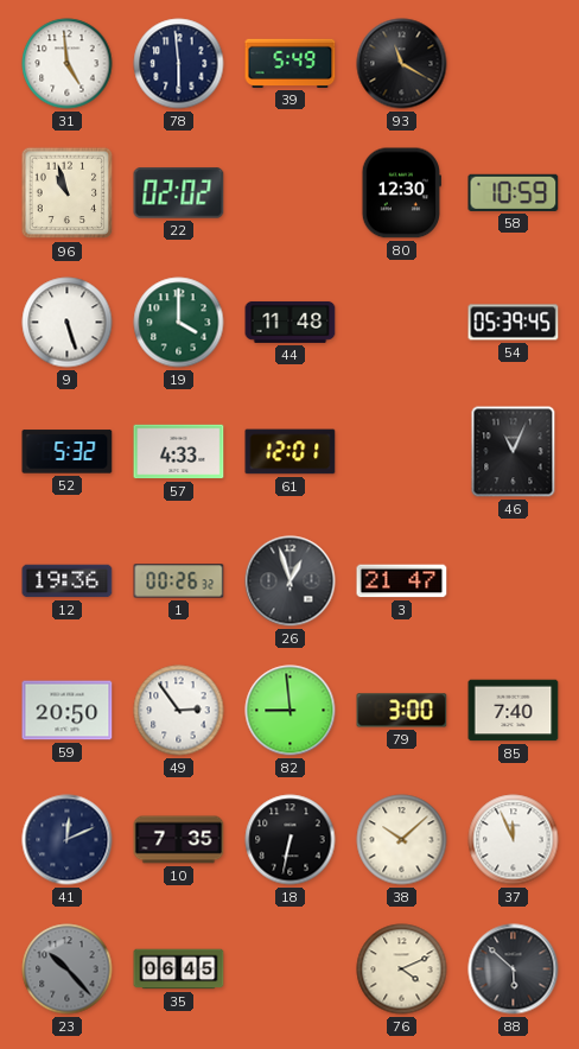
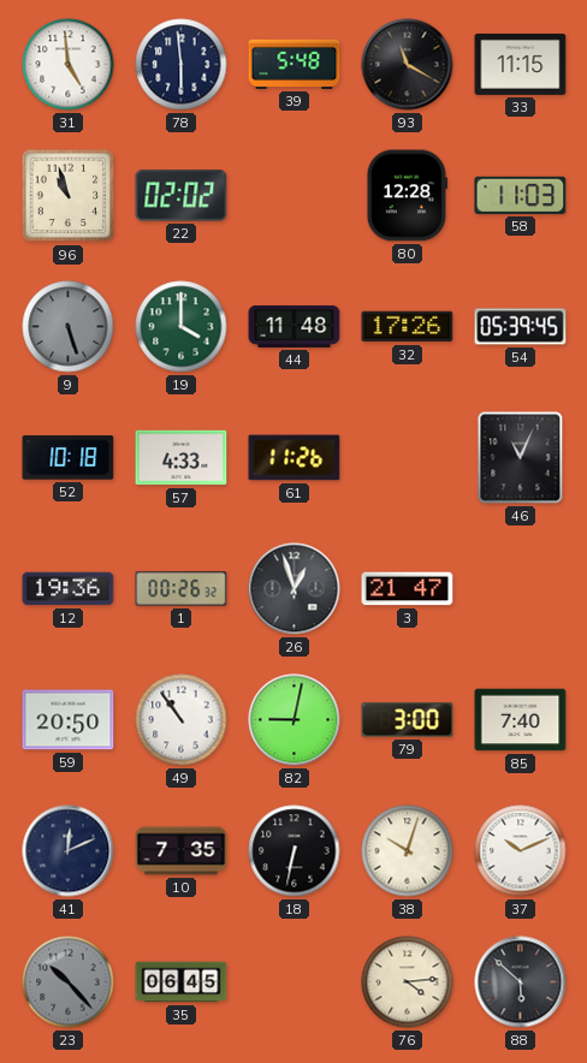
39: 5:49 -> 5:48 (295, 64)
33: none -> 11:15 (521, 64)
80: 12:30 -> 12:28 (407, 196)
58: 10:59 -> 11:03 (521, 195)
9 dial: white -> grey (69, 327)
32: none -> 17:26 (408, 327)
52: 5:32 -> 10:18 (69, 458)
61: 12:01 -> 11:26 (295, 458)
49: 2:54 -> 10:54 (182, 720)
82: 8:59 -> 9:02 (295, 720)
38: 10:08 -> 10:03 (408, 851)
37: 11:56 -> 10:11 (521, 851)
76: 4:11 -> 4:14 (408, 982)
